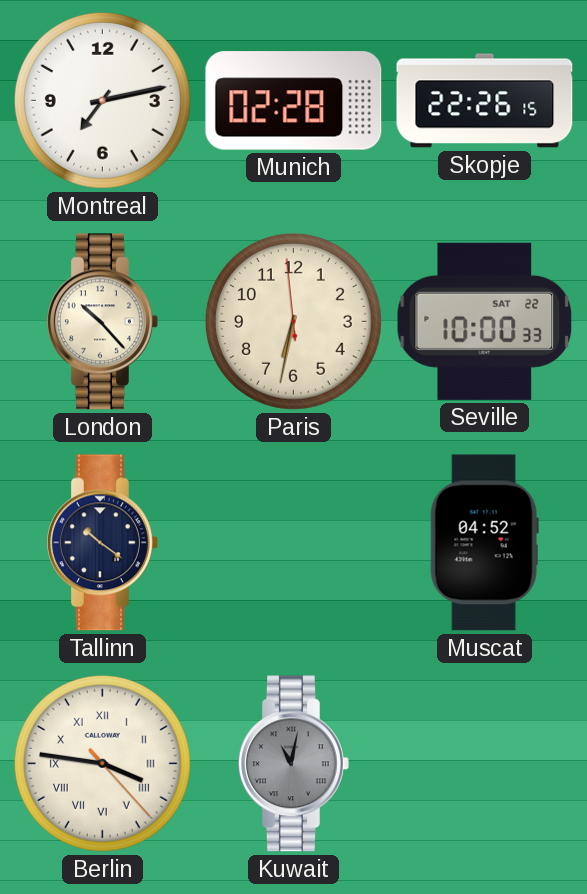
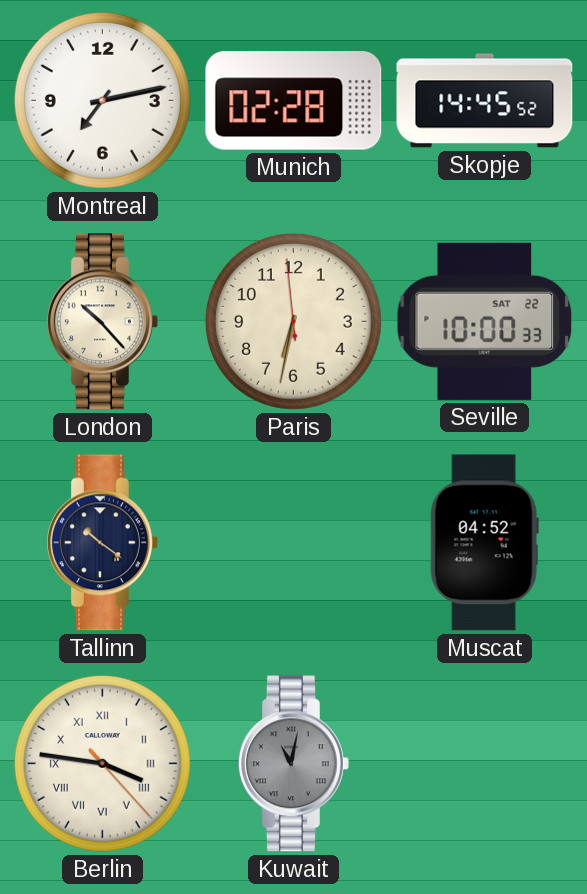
Skopje: 22:26 -> 14:45 (485, 101)
